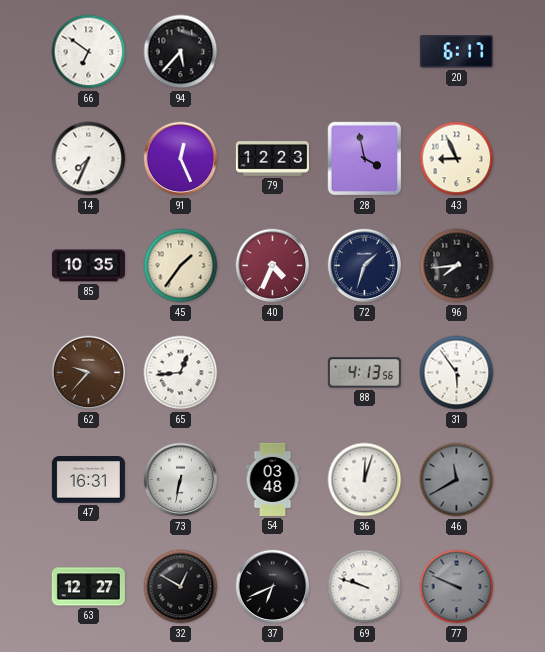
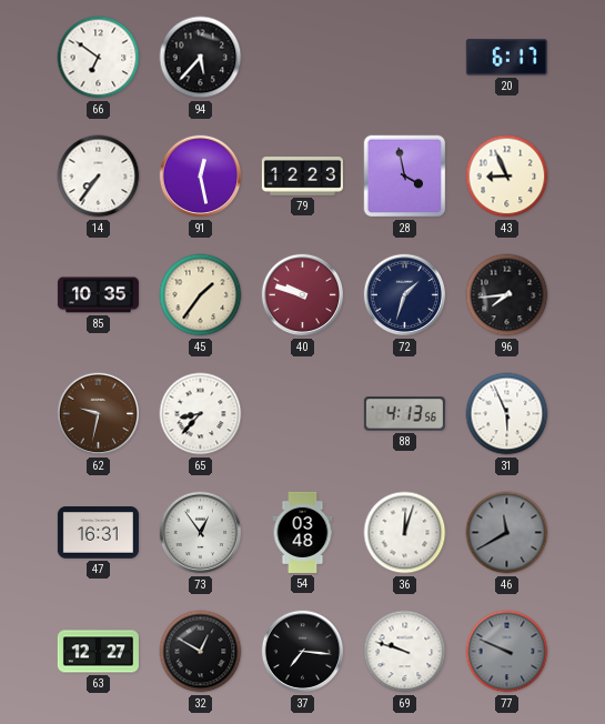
14: 7:34 -> 7:36 (99, 177)
91: 12:26 -> 12:28 (201, 177)
40: 4:34 -> 9:48 (303, 295)
62: 9:37 -> 9:32 (99, 414)
65: 12:44 -> 8:37 (201, 414)
31: 5:54 -> 5:56 (507, 414)
73: 6:32 -> 12:54 (201, 533)
37: 6:41 -> 7:16 (303, 652)
